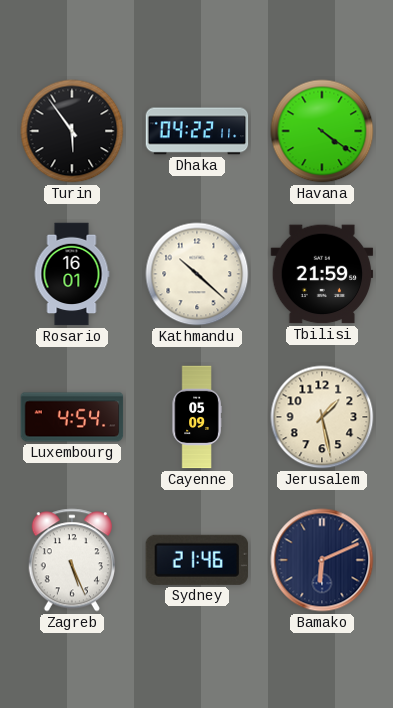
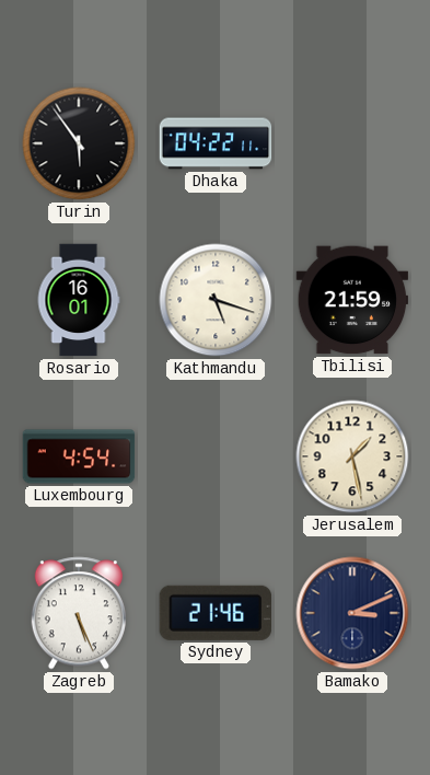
Havana: 4:21 -> none (322, 131)
Kathmandu: 10:22 -> 5:18 (216, 300)
Cayenne: 05:09 -> none (197, 417)
Bamako: 6:11 -> 3:11 (352, 613)
